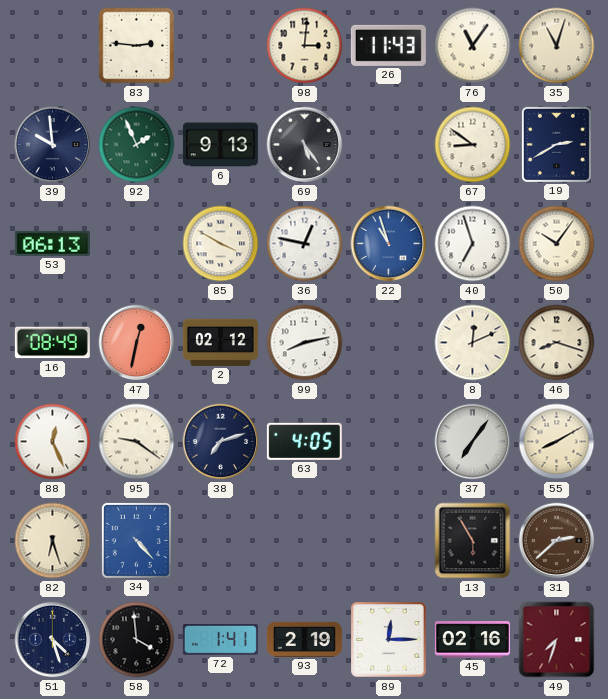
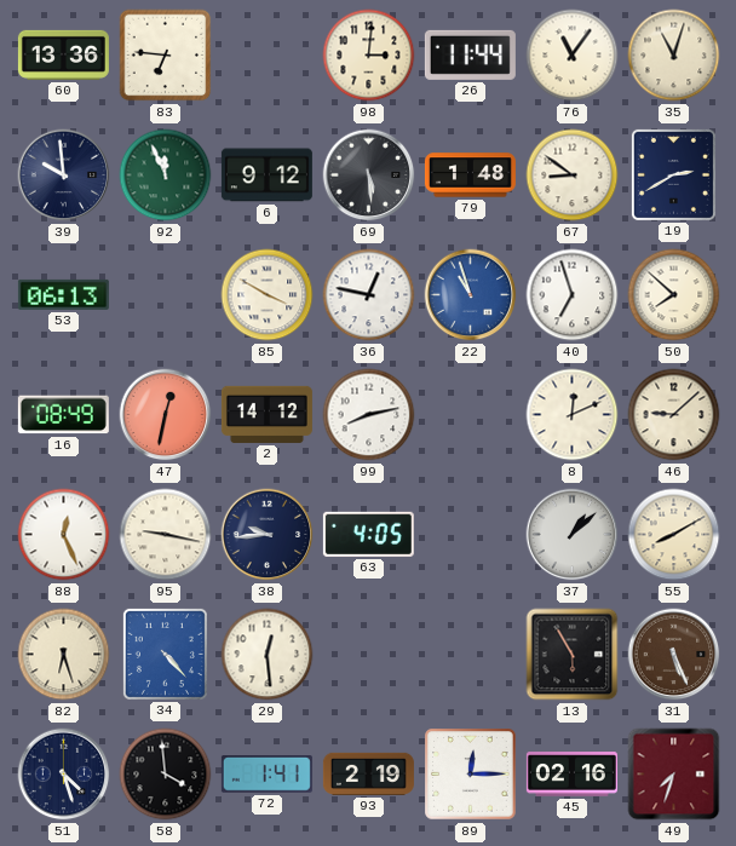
60: none -> 13:36 (63, 54)
83: 2:46 -> 6:46 (166, 56)
26: 11:43 -> 11:44 (470, 54)
92: 1:56 -> 11:56 (166, 175)
6: 9:13 -> 9:12 (266, 175)
69: 5:24 -> 5:29 (369, 175)
79: none -> 1:48 (470, 175)
50: 10:06 -> 7:52 (674, 295)
2: 02:12 -> 14:12 (266, 414)
46: 8:18 -> 9:08 (674, 415)
95: 9:21 -> 9:17 (166, 535)
38: 7:12 -> 9:44 (268, 535)
37: 7:06 -> 1:08 (573, 535)
29: none -> 12:29 (268, 655)
31: 2:38 -> 5:26 (674, 655)
